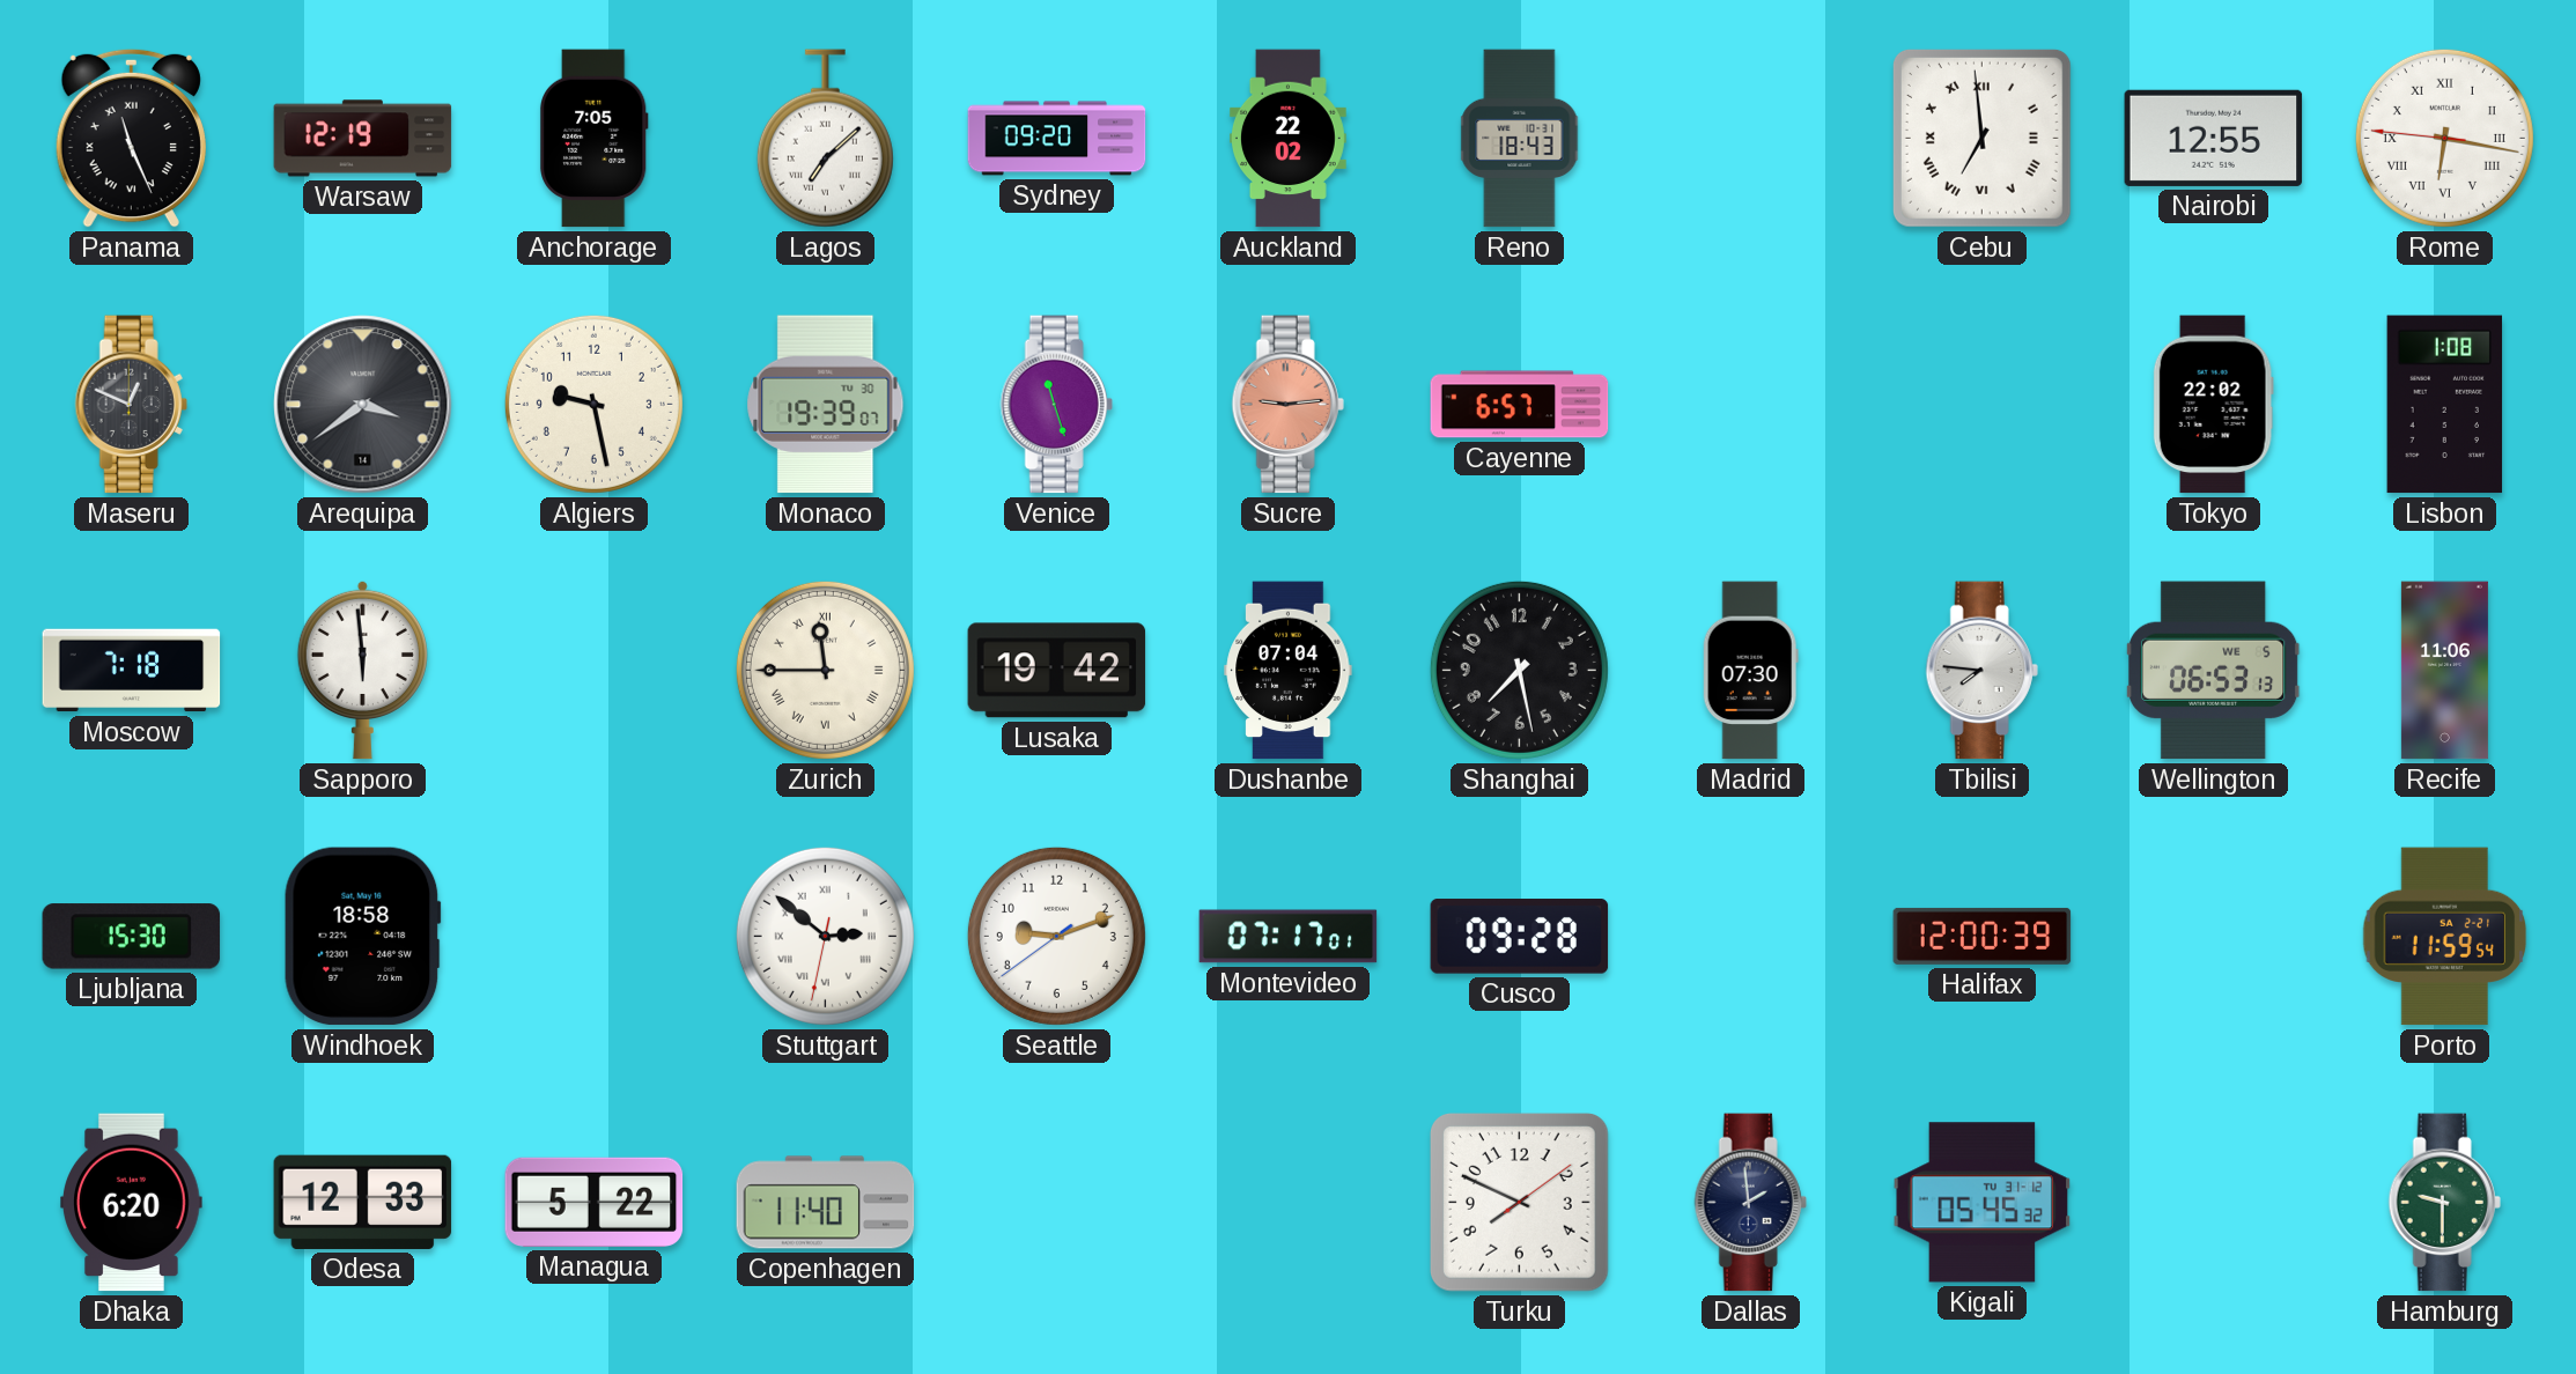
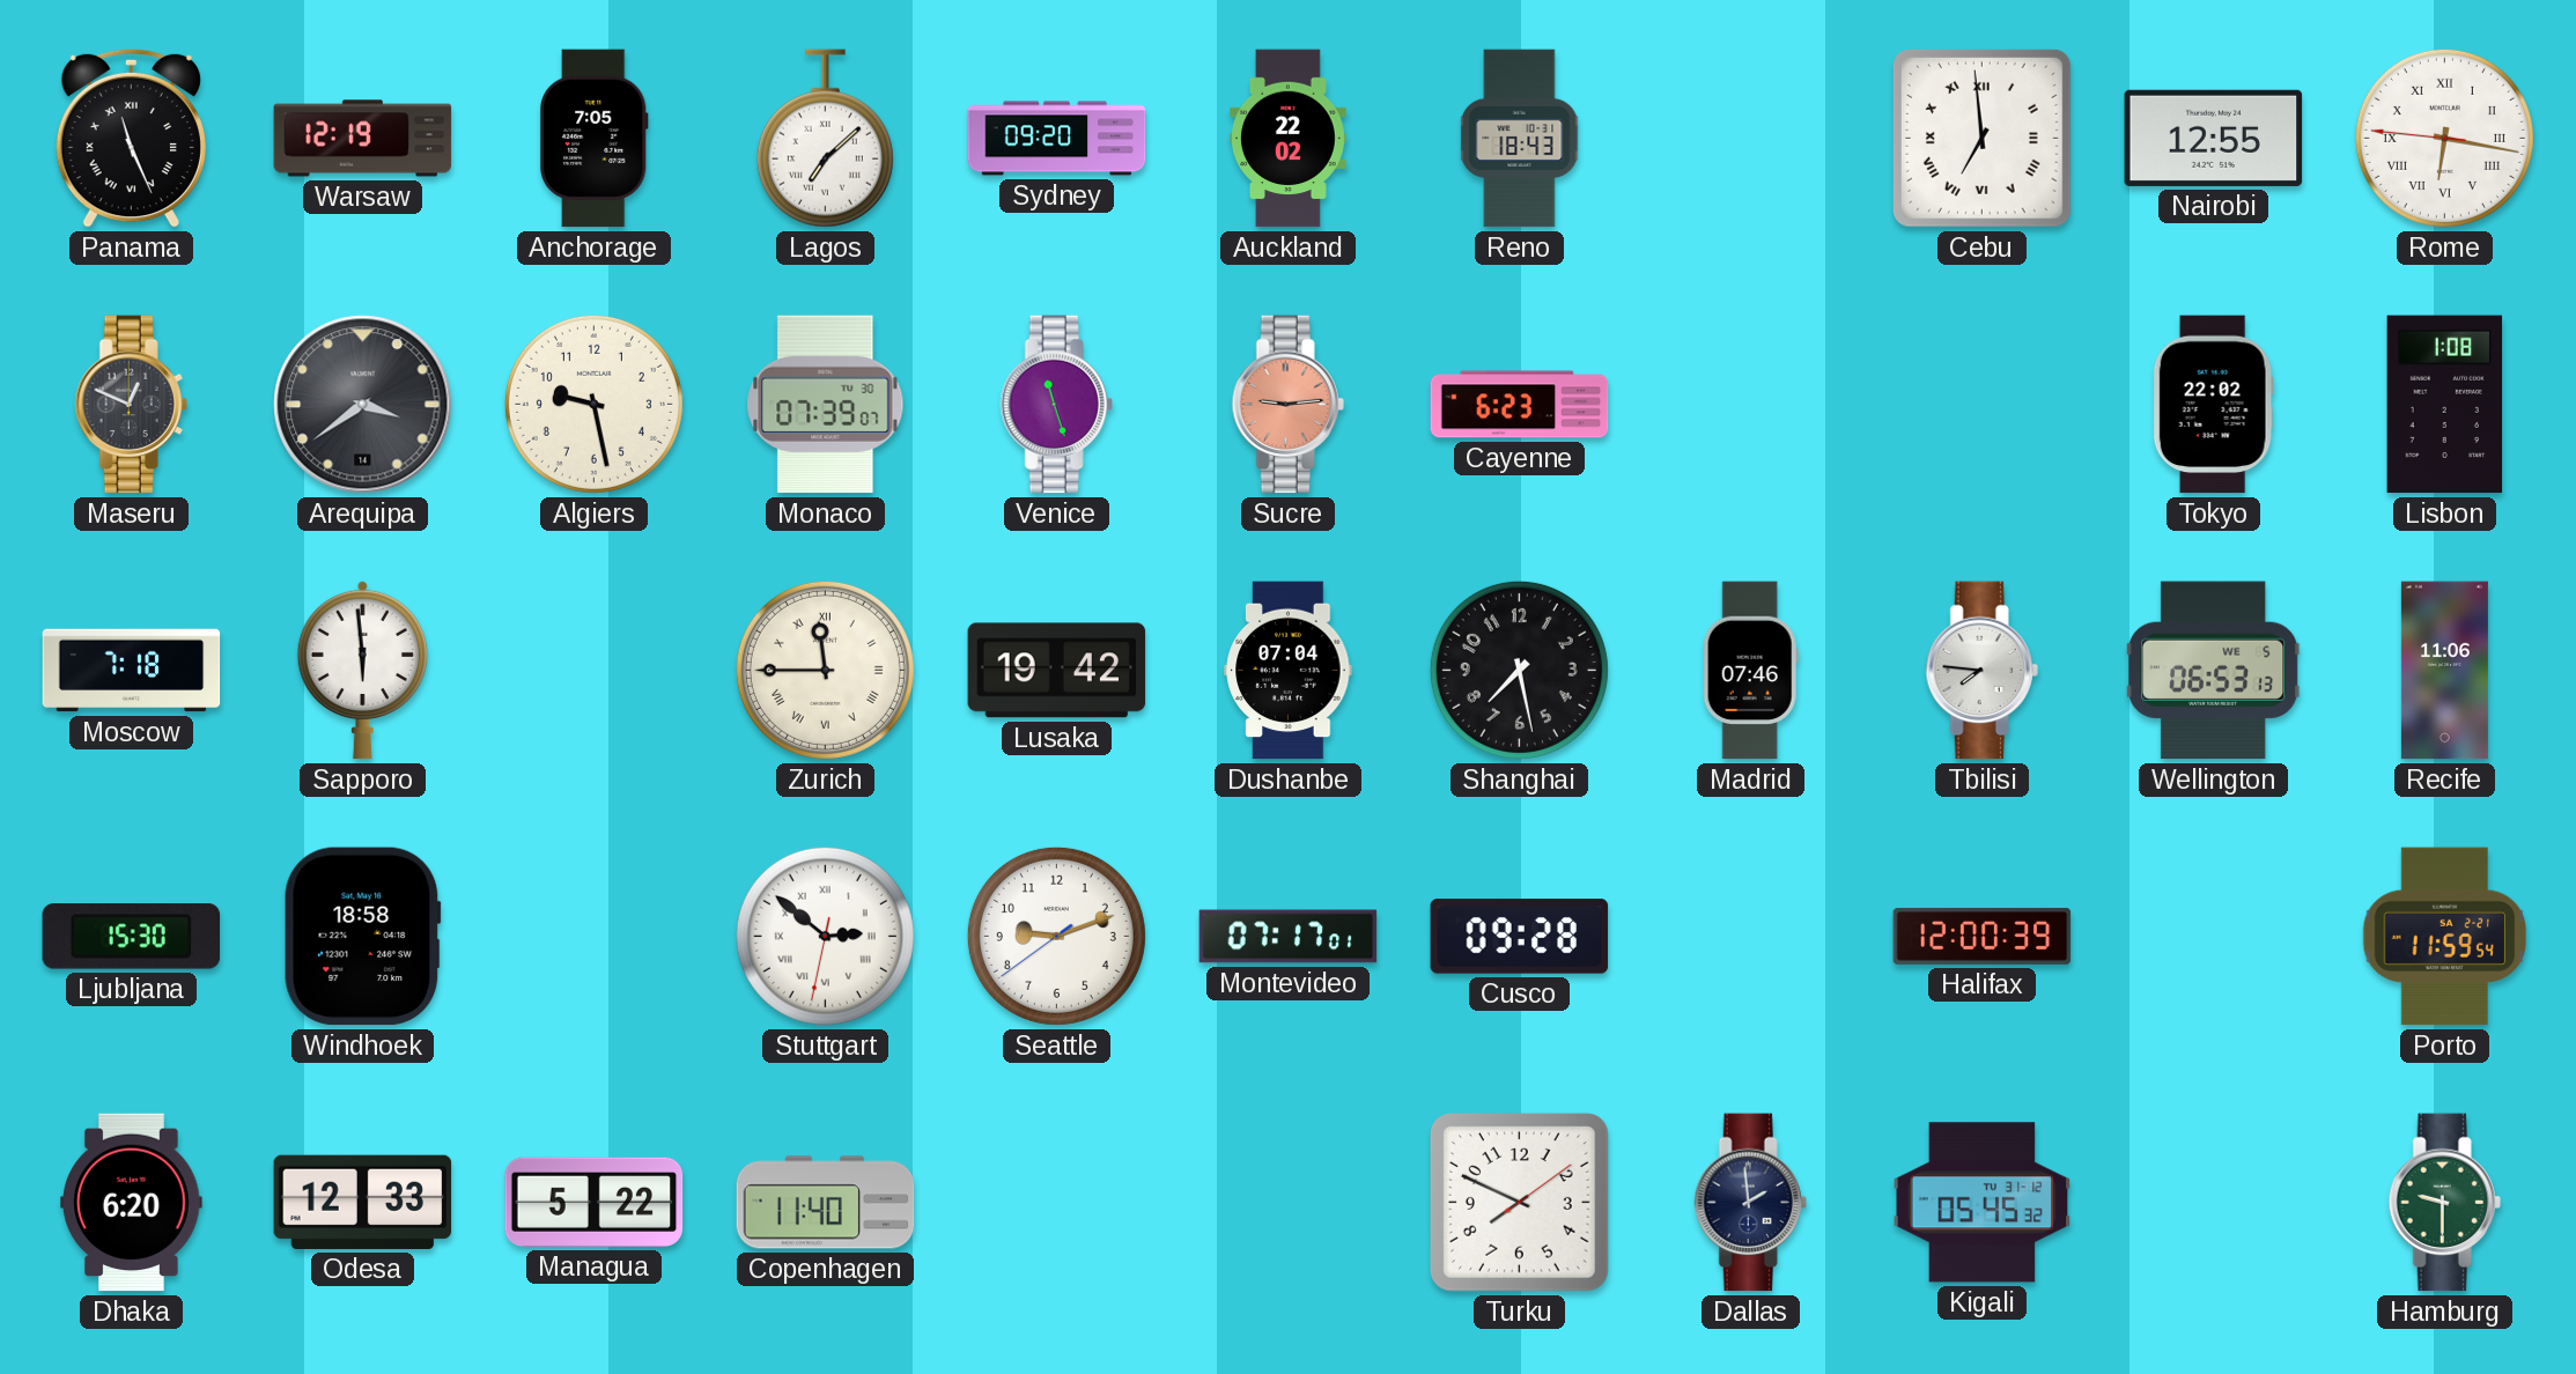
Monaco: 19:39 -> 07:39 (826, 405)
Cayenne: 6:57 -> 6:23 (1520, 405)
Madrid: 07:30 -> 07:46 (1750, 671)
